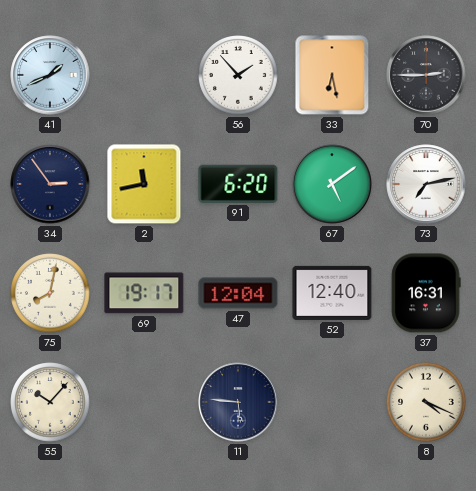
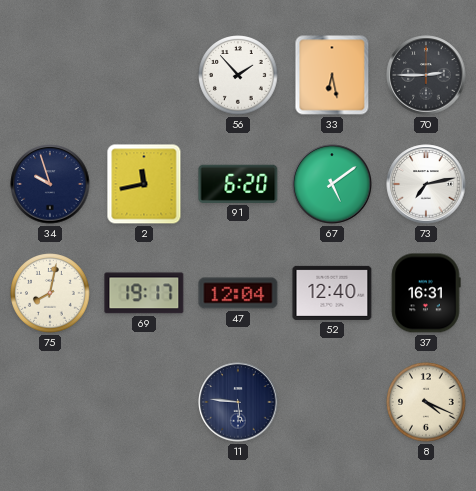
41: 1:41 -> none (50, 75)
34: 2:54 -> 9:57 (50, 184)
55: 10:07 -> none (50, 402)
